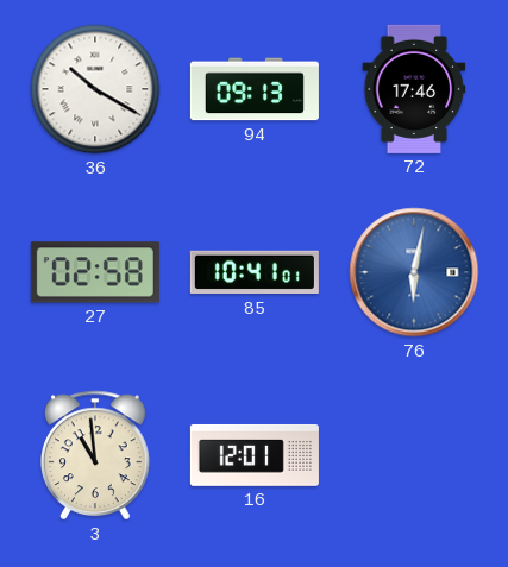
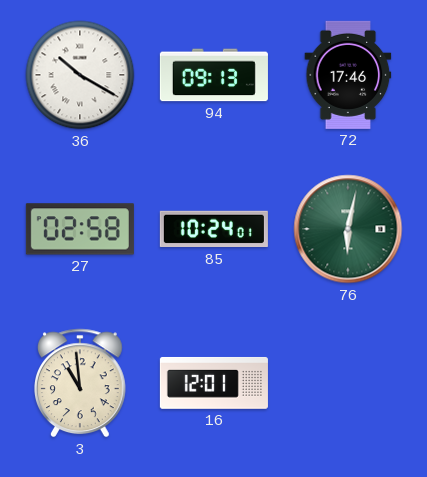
85: 10:41 -> 10:24 (214, 229)
76 dial: blue -> green (348, 229)
